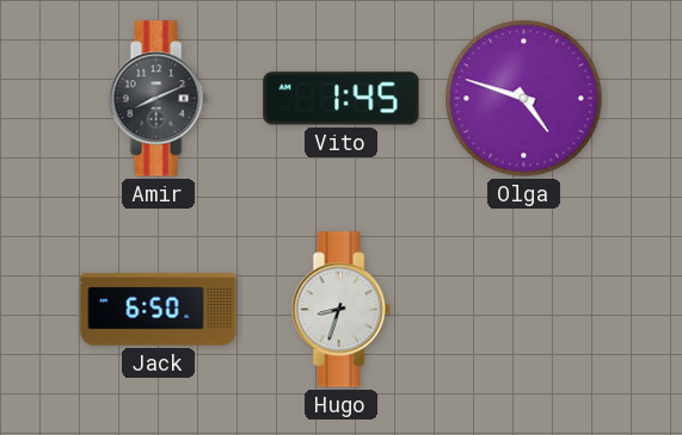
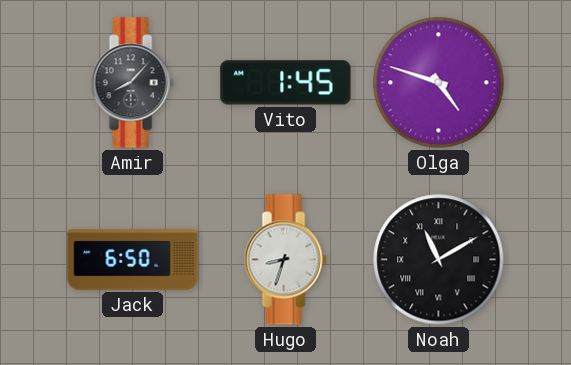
Amir: 8:11 -> 8:07 (132, 83)
Noah: none -> 11:10 (439, 260)
